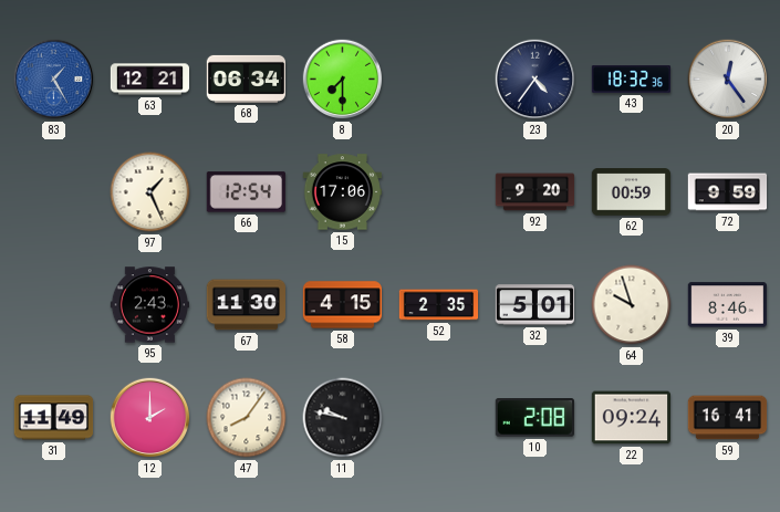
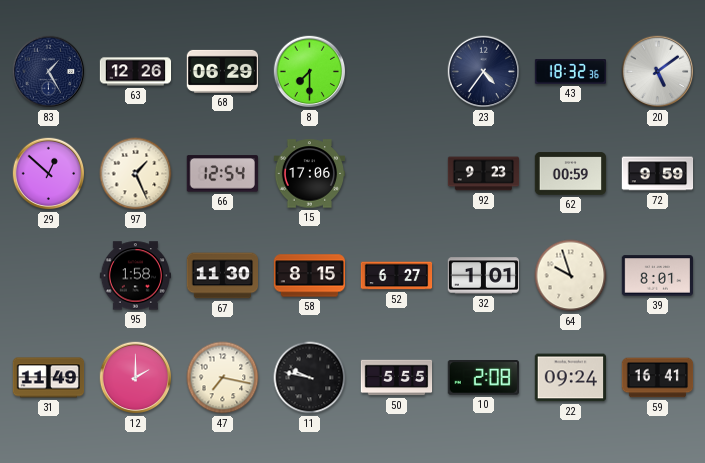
83 dial: blue -> navy (49, 72)
63: 12:21 -> 12:26 (136, 72)
68: 06:34 -> 06:29 (223, 71)
20: 12:24 -> 5:09 (658, 72)
29: none -> 12:52 (49, 174)
92: 9:20 -> 9:23 (484, 174)
95: 2:43 -> 1:58 (136, 276)
58: 4:15 -> 8:15 (310, 276)
52: 2:35 -> 6:27 (397, 276)
32: 5:01 -> 1:01 (484, 276)
39: 8:46 -> 8:01 (658, 276)
47: 8:06 -> 7:17 (223, 378)
50: none -> 5:55 (397, 378)
